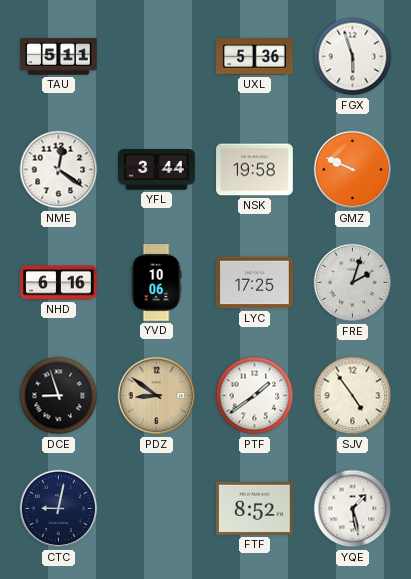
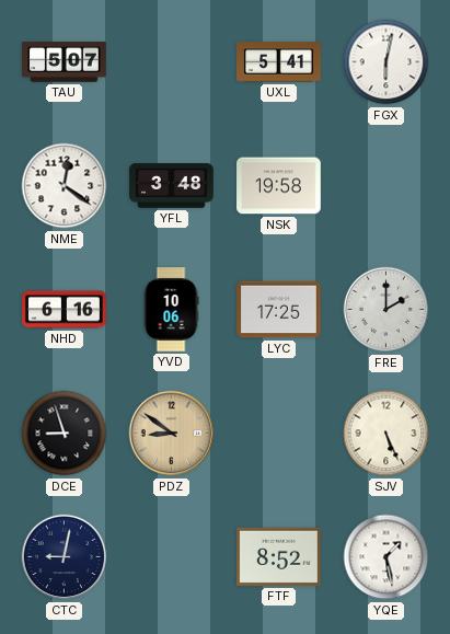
TAU: 5:11 -> 5:07 (65, 62)
UXL: 5:36 -> 5:41 (279, 62)
FGX: 5:57 -> 6:02 (386, 62)
YFL: 3:44 -> 3:48 (172, 186)
GMZ: 9:49 -> none (353, 170)
FRE: 2:03 -> 2:00 (386, 310)
PTF: 1:39 -> none (255, 396)
SJV: 4:54 -> 5:26 (386, 434)
